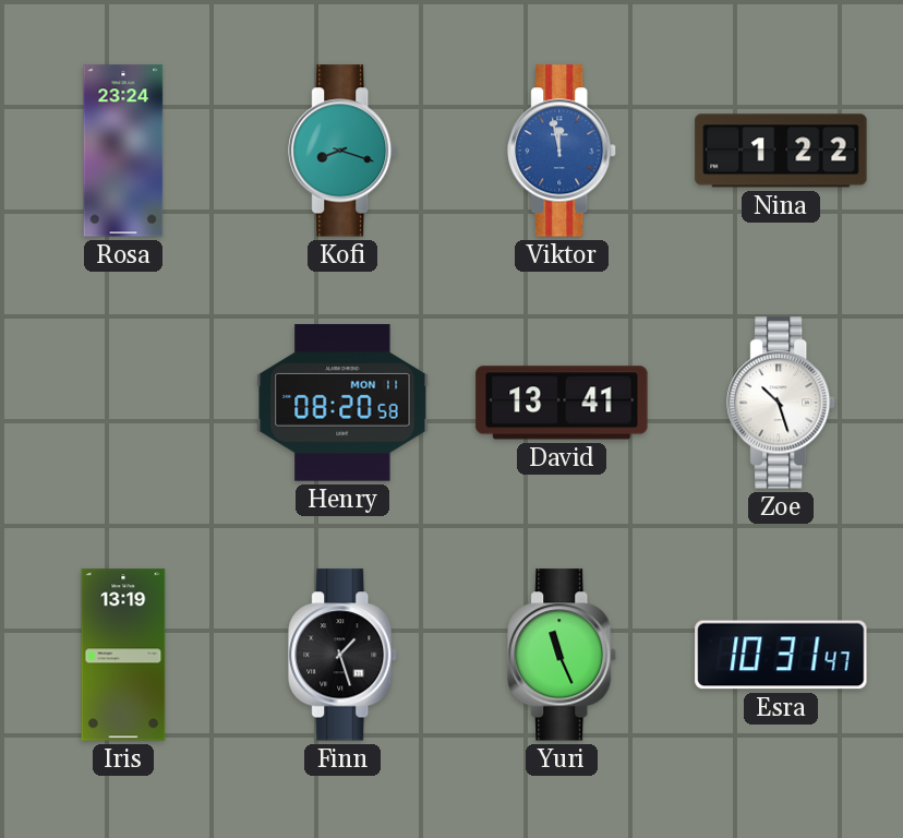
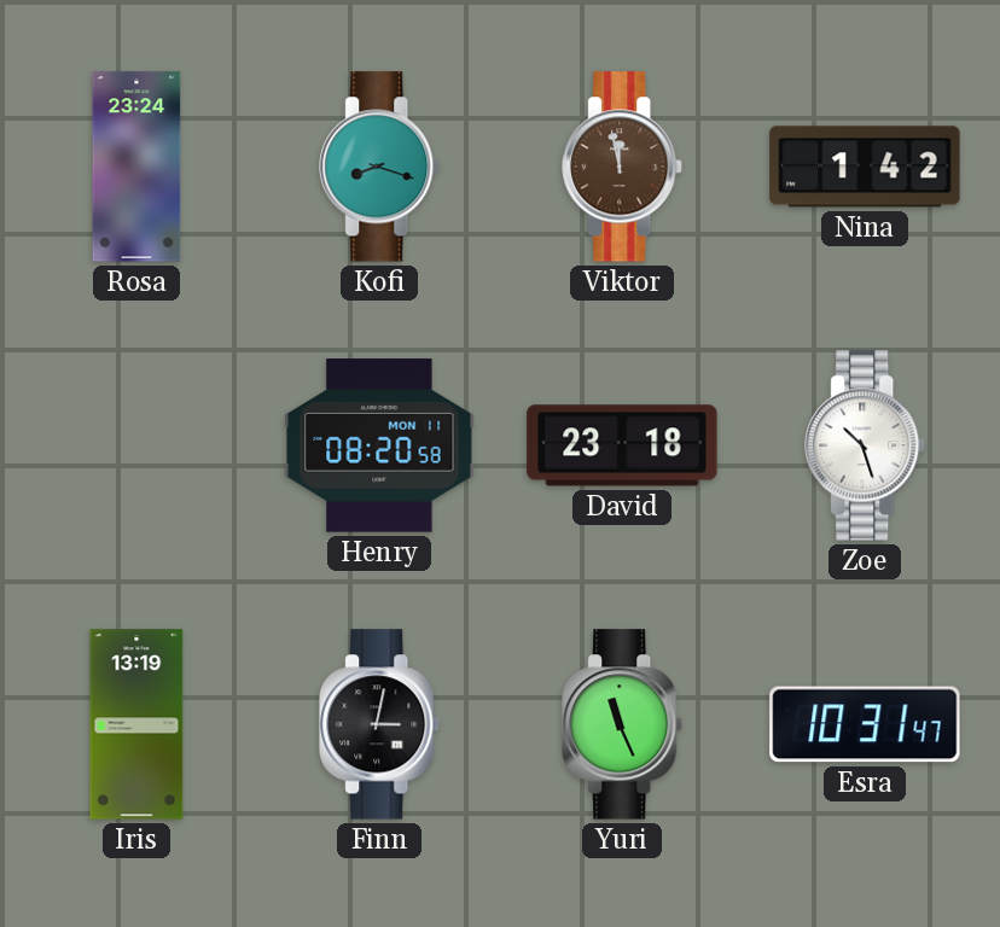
Viktor dial: blue -> brown (623, 167)
Nina: 1:22 -> 1:42 (865, 167)
David: 13:41 -> 23:18 (622, 445)
Finn: 1:27 -> 3:02 (380, 724)
